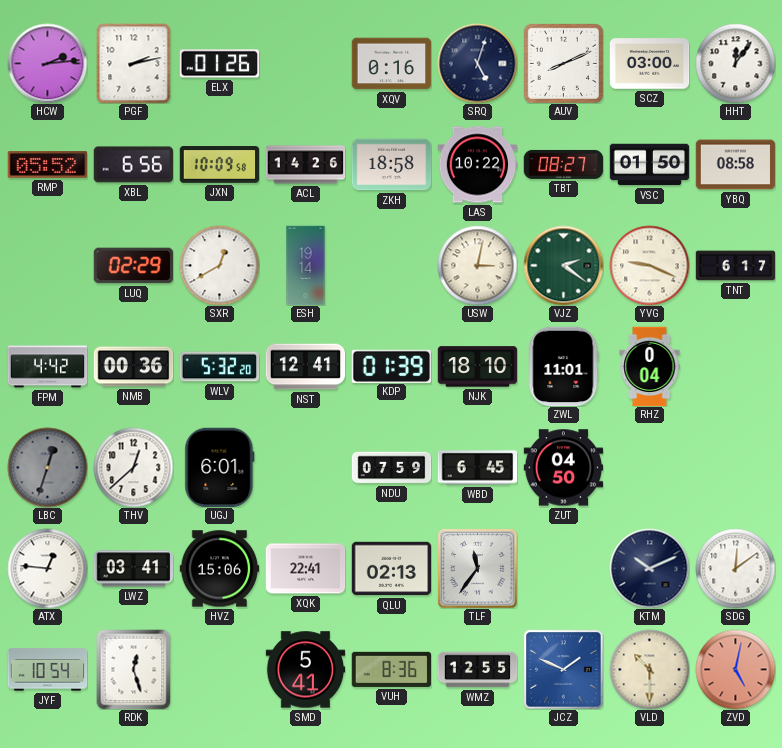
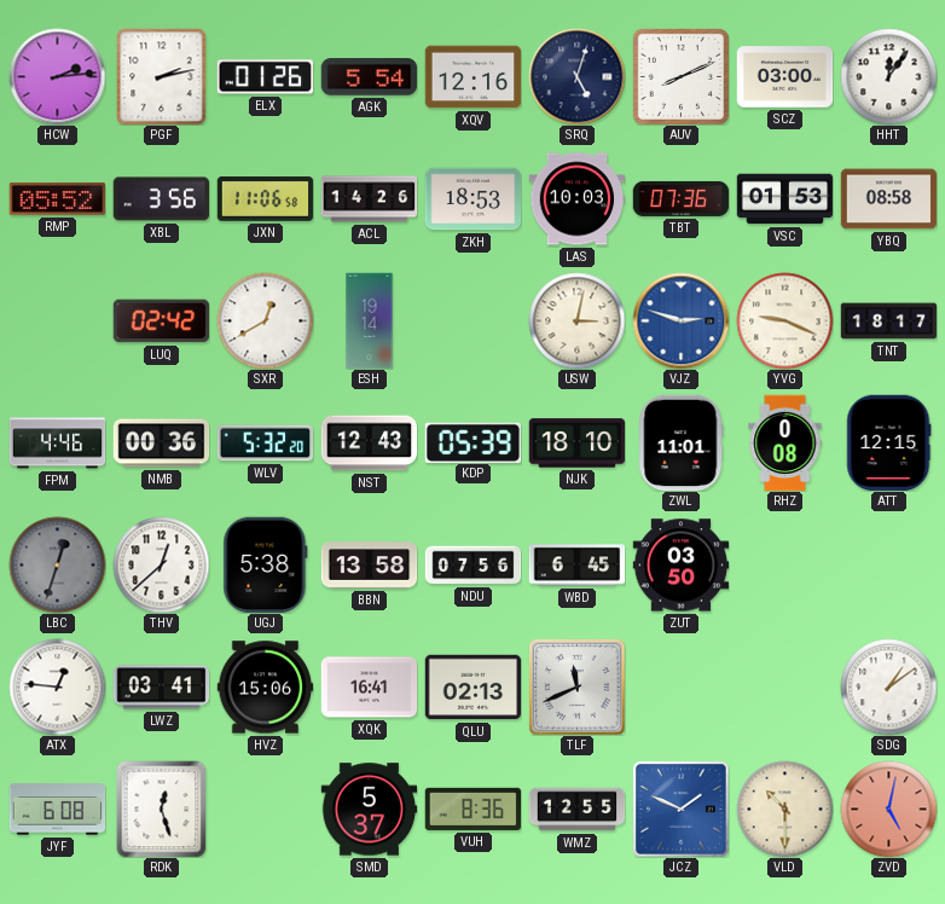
AGK: none -> 5:54 (369, 77)
XQV: 0:16 -> 12:16 (473, 77)
XBL: 6:56 -> 3:56 (161, 199)
JXN: 10:09 -> 11:06 (265, 199)
ZKH: 18:58 -> 18:53 (473, 199)
LAS: 10:22 -> 10:03 (576, 199)
TBT: 08:27 -> 07:36 (680, 198)
VSC: 01:50 -> 01:53 (784, 199)
LUQ: 02:29 -> 02:42 (161, 321)
VJZ: 2:21 -> 2:48 (680, 320)
VJZ dial: green -> blue (680, 320)
TNT: 6:17 -> 18:17 (888, 321)
FPM: 4:42 -> 4:46 (57, 444)
NST: 12:41 -> 12:43 (369, 444)
KDP: 01:39 -> 05:39 (473, 442)
RHZ: 0:04 -> 0:08 (785, 442)
ATT: none -> 12:15 (889, 442)
UGJ: 6:01 -> 5:38 (266, 564)
BBN: none -> 13:58 (369, 566)
NDU: 07:59 -> 07:56 (473, 566)
ZUT: 04:50 -> 03:50 (680, 566)
XQK: 22:41 -> 16:41 (369, 688)
TLF: 11:36 -> 11:41 (576, 686)
KTM: 10:11 -> none (649, 568)
SDG: 12:09 -> 1:09 (888, 686)
JYF: 10:54 -> 6:08 (57, 810)
SMD: 5:41 -> 5:37 (369, 810)
